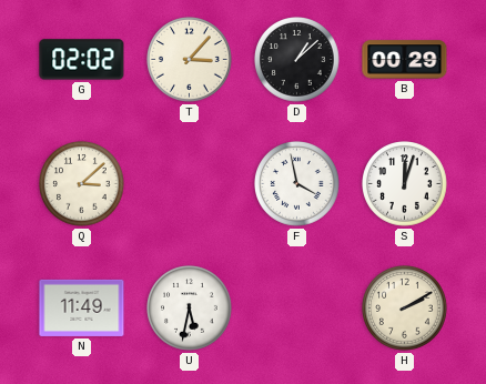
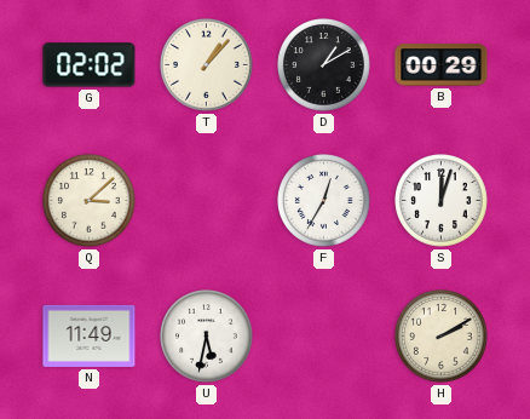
T: 3:07 -> 1:07 (207, 65)
D: 1:08 -> 1:10 (324, 65)
F: 3:58 -> 12:35 (324, 201)
